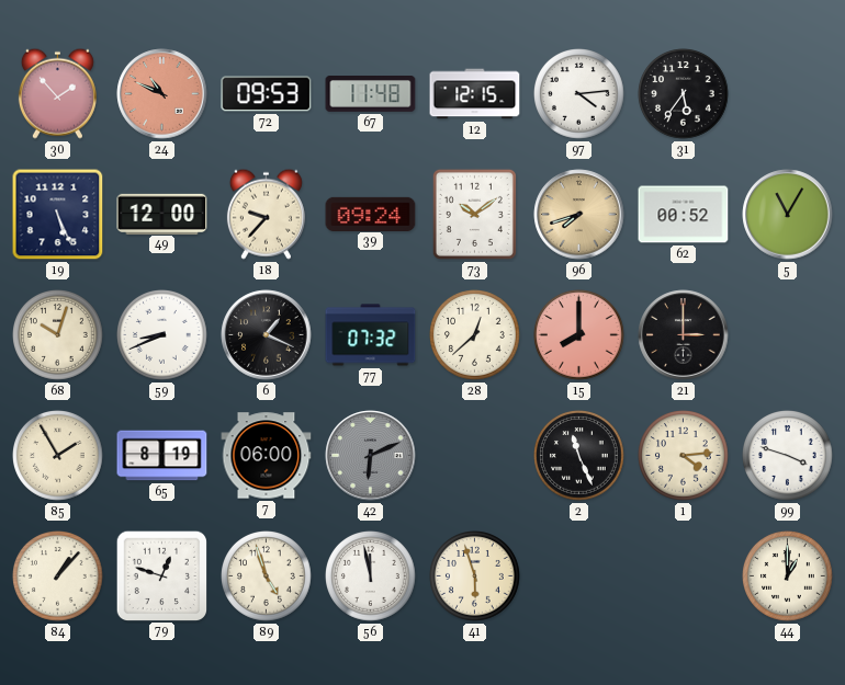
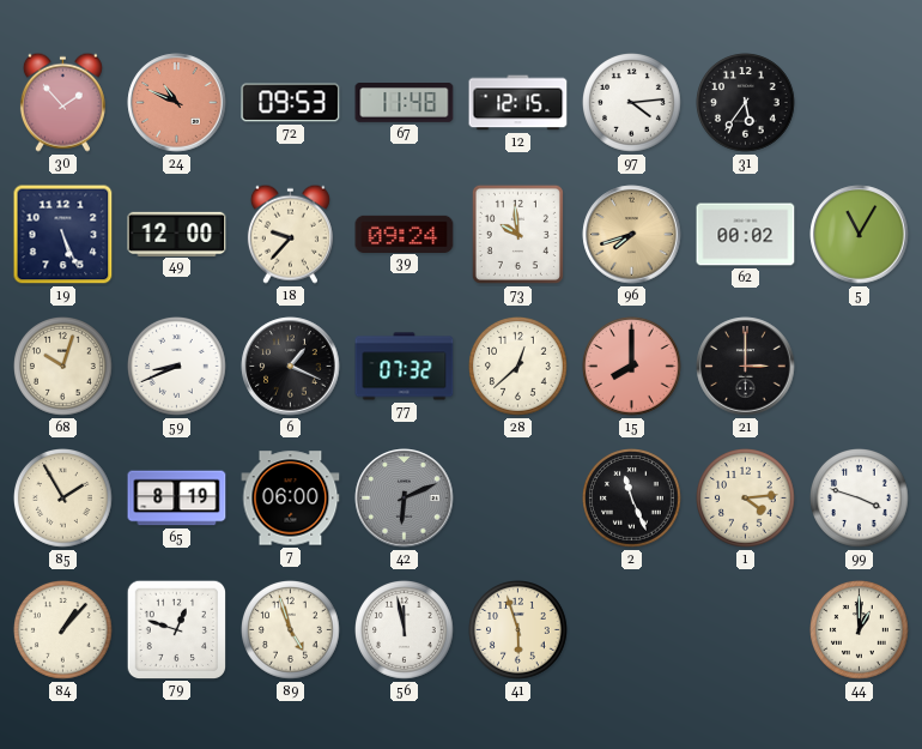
73: 10:09 -> 9:59 (517, 234)
62: 00:52 -> 00:02 (746, 235)
